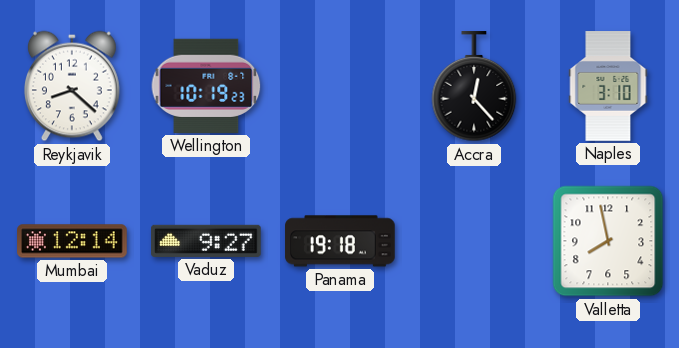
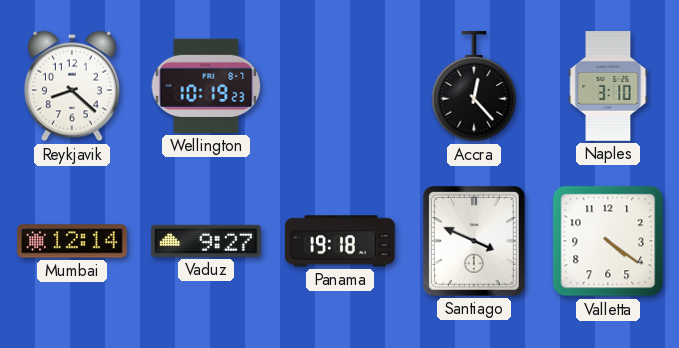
Santiago: none -> 3:49 (475, 242)
Valletta: 7:58 -> 4:21 (608, 241)
